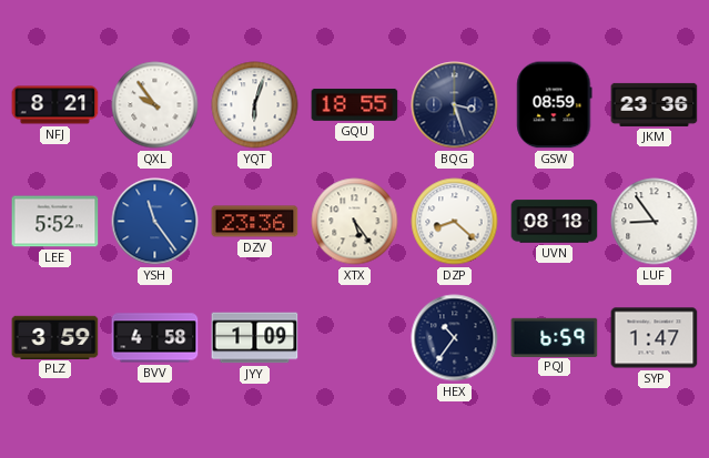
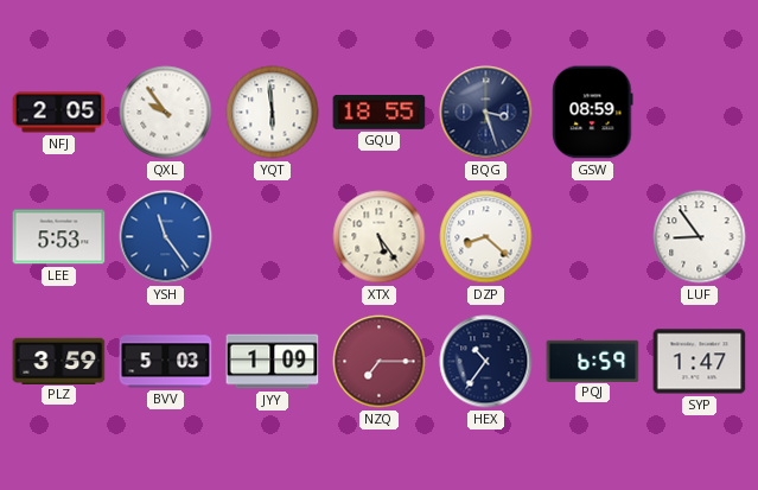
NFJ: 8:21 -> 2:05 (59, 113)
YQT: 6:03 -> 5:59 (273, 113)
JKM: 23:36 -> none (655, 104)
LEE: 5:52 -> 5:53 (59, 237)
DZV: 23:36 -> none (255, 222)
UVN: 08:18 -> none (555, 222)
BVV: 4:58 -> 5:03 (166, 362)
NZQ: none -> 7:15 (380, 362)
